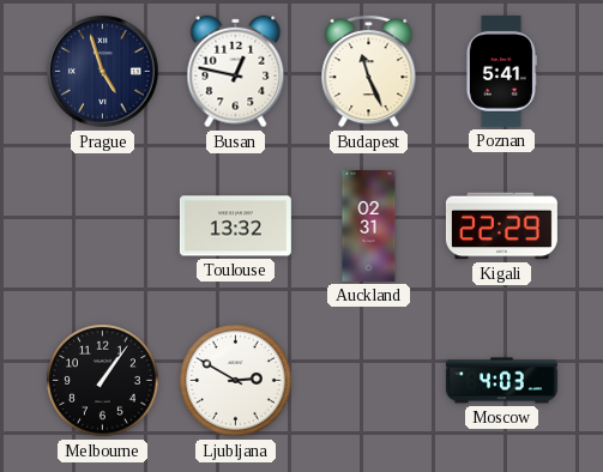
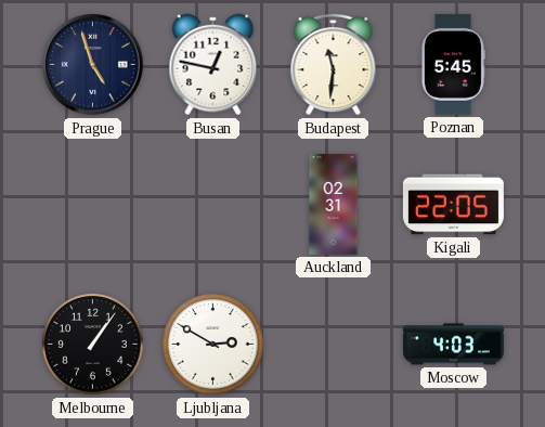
Budapest: 11:26 -> 11:31 (334, 64)
Poznan: 5:41 -> 5:45 (453, 64)
Toulouse: 13:32 -> none (235, 226)
Kigali: 22:29 -> 22:05 (453, 205)
